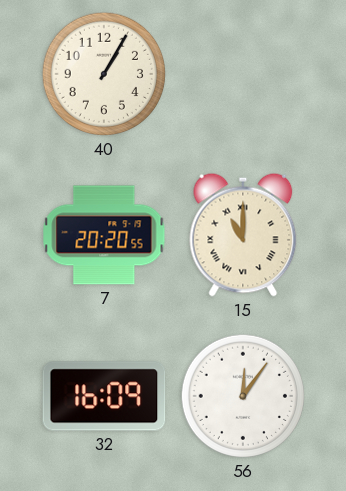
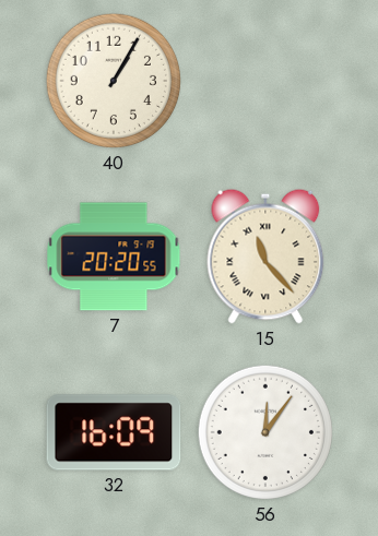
15: 11:00 -> 11:23 (265, 257)
